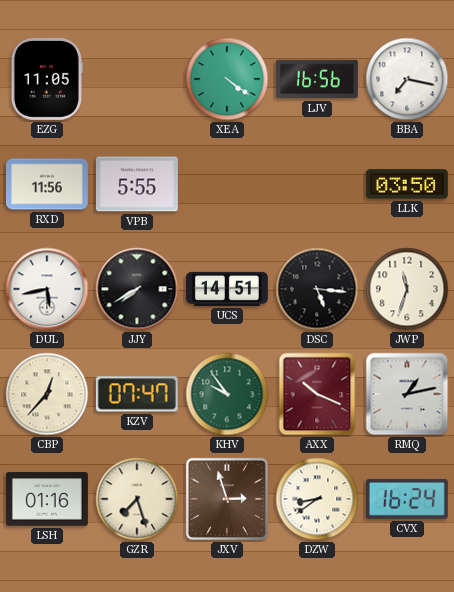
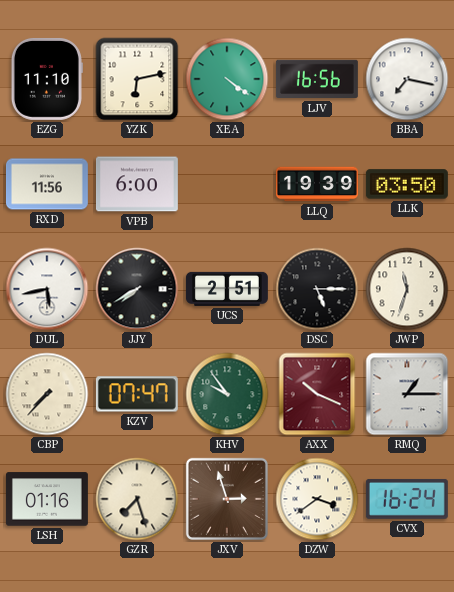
EZG: 11:05 -> 11:10 (47, 79)
YZK: none -> 6:13 (137, 79)
VPB: 5:55 -> 6:00 (137, 184)
LLQ: none -> 19:39 (317, 184)
UCS: 14:51 -> 2:51 (227, 289)
DSC: 5:16 -> 5:15 (317, 289)
CBP: 12:37 -> 7:37 (47, 394)
RMQ: 1:13 -> 1:15 (407, 394)
DZW: 8:39 -> 3:39 (317, 499)
